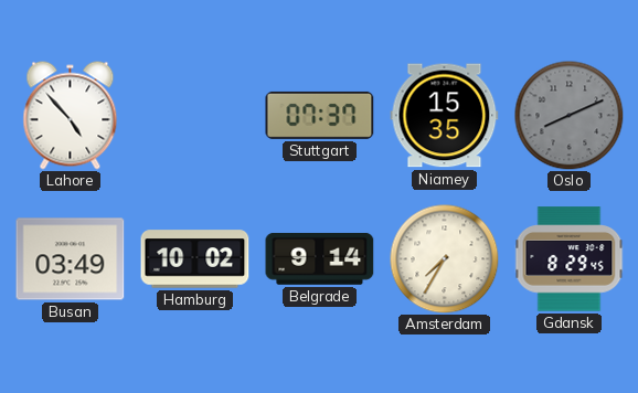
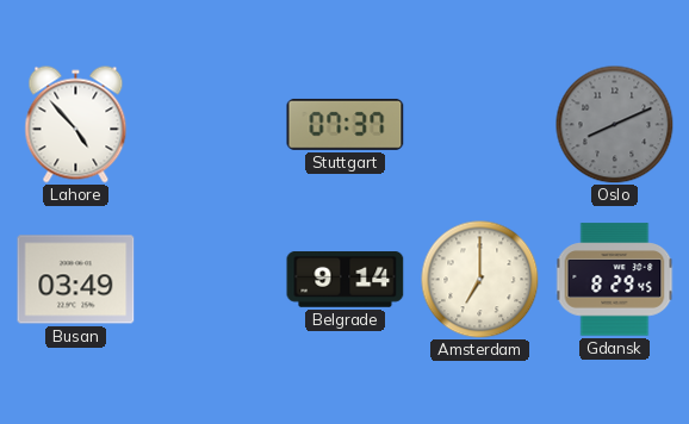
Niamey: 15:35 -> none (445, 116)
Hamburg: 10:02 -> none (195, 259)
Amsterdam: 7:35 -> 7:00 (480, 280)
